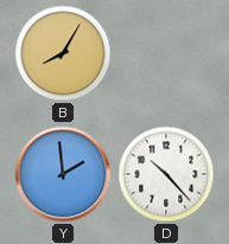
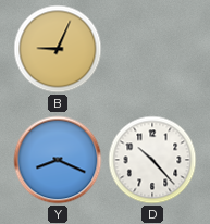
B: 8:05 -> 9:04 (58, 49)
Y: 1:59 -> 8:19 (58, 160)
